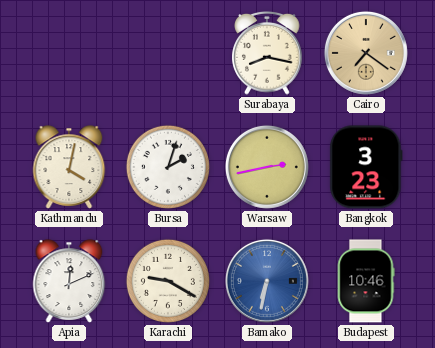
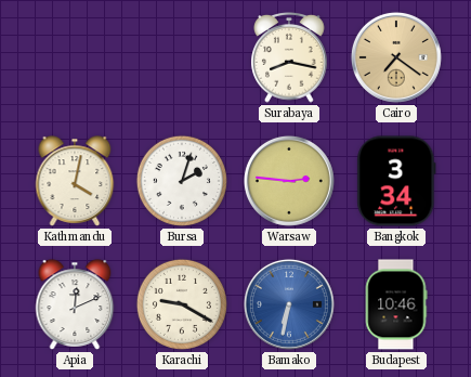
Warsaw: 2:43 -> 2:46 (289, 181)
Bangkok: 3:23 -> 3:34 (396, 181)
